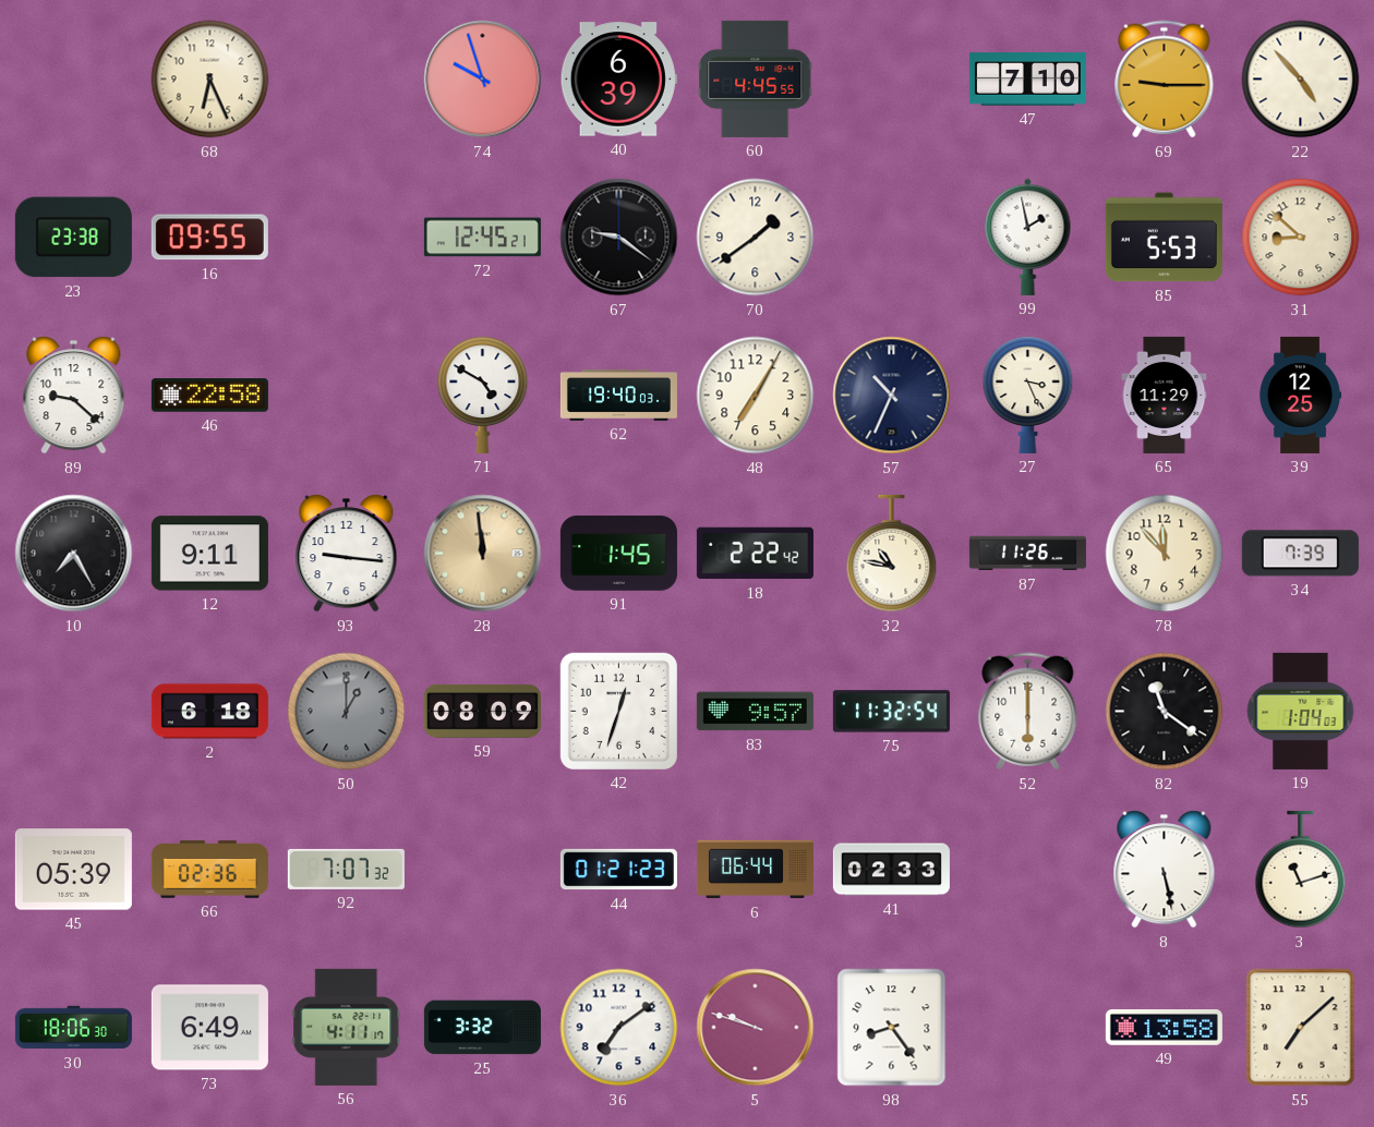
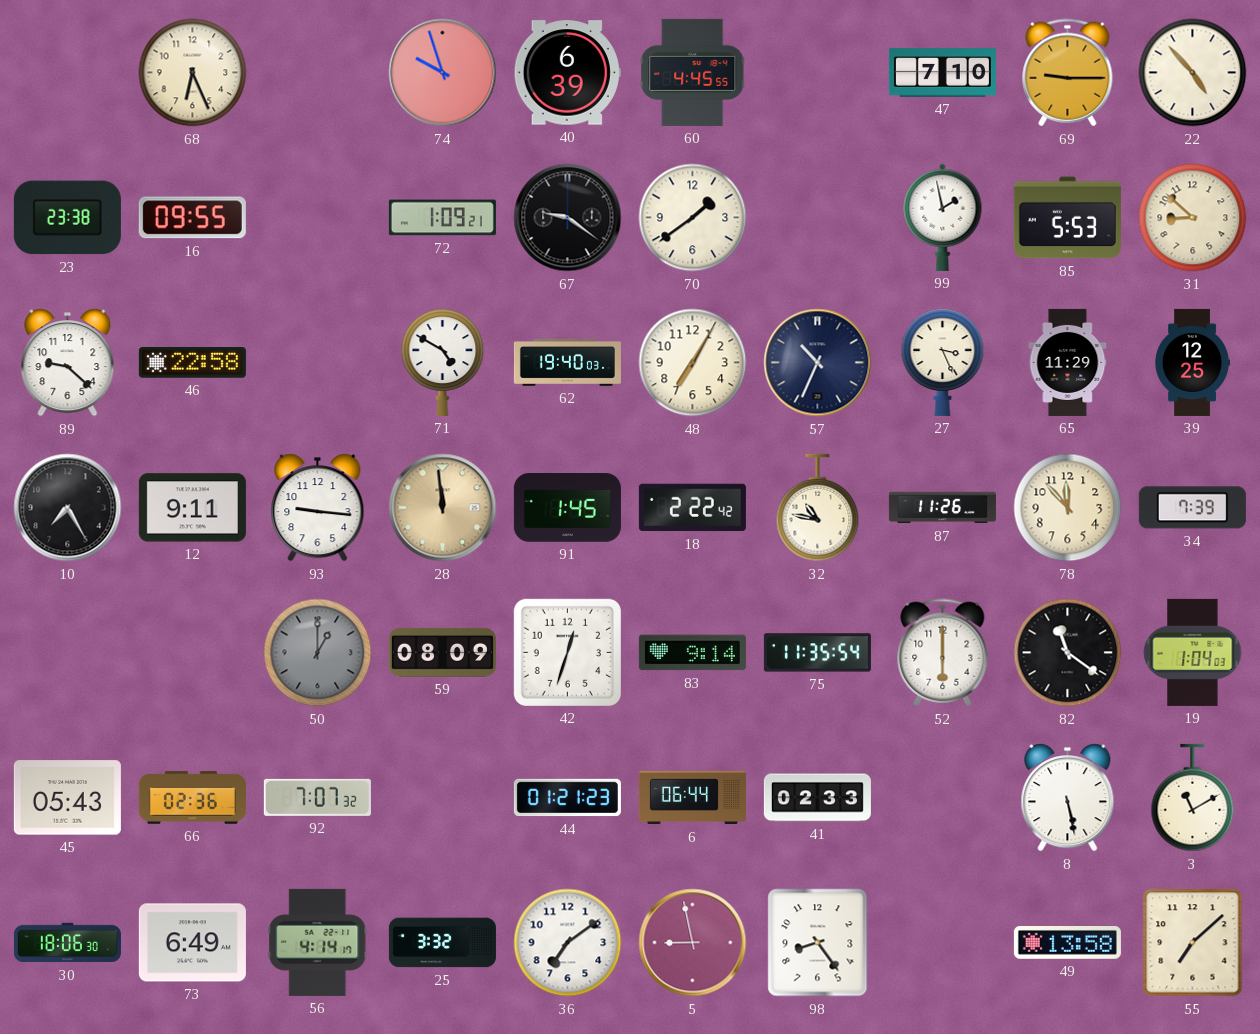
72: 12:45 -> 1:09 (442, 218)
2: 6:18 -> none (209, 712)
83: 9:57 -> 9:14 (692, 653)
75: 11:32 -> 11:35 (817, 653)
45: 05:39 -> 05:43 (67, 798)
3: 11:12 -> 11:10 (1193, 798)
56: 4:11 -> 4:14 (318, 942)
5: 9:48 -> 8:58 (693, 943)
